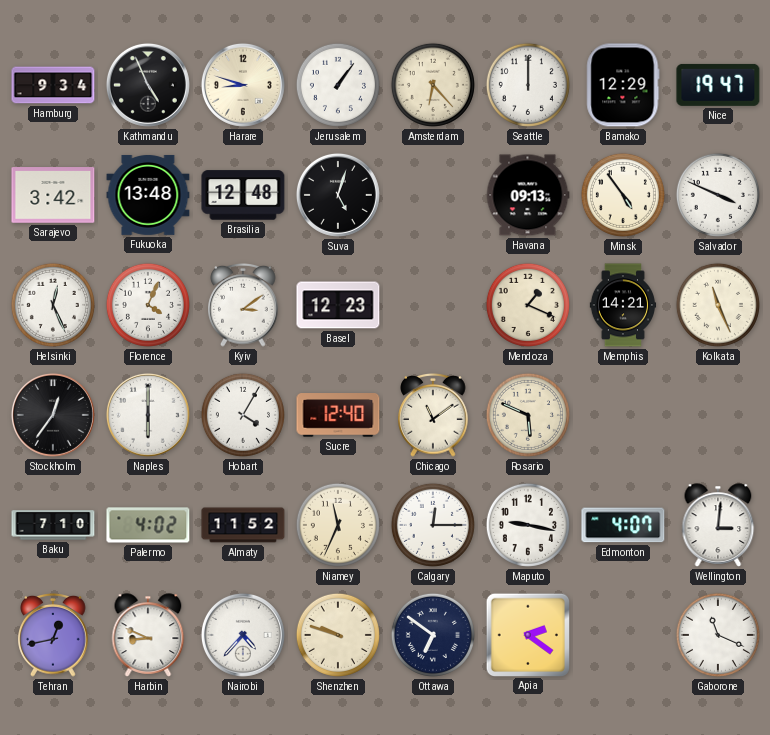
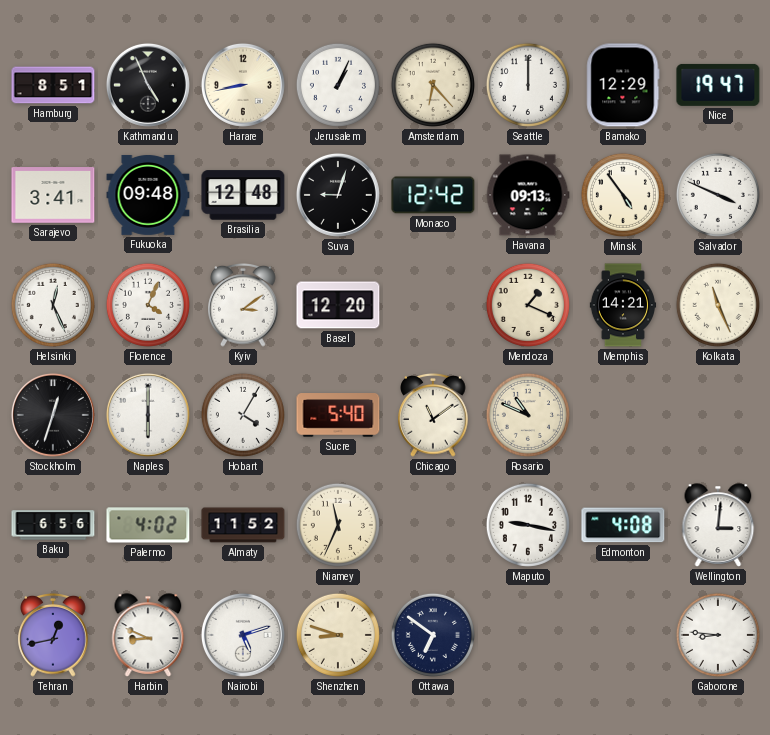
Hamburg: 9:34 -> 8:51 (53, 85)
Harare: 8:48 -> 8:43 (243, 85)
Jerusalem: 1:06 -> 1:04 (338, 85)
Sarajevo: 3:42 -> 3:41 (53, 195)
Fukuoka: 13:48 -> 09:48 (148, 195)
Suva: 5:03 -> 9:03 (338, 195)
Monaco: none -> 12:42 (433, 195)
Basel: 12:23 -> 12:20 (338, 305)
Stockholm: 12:36 -> 12:33 (53, 415)
Sucre: 12:40 -> 5:40 (338, 415)
Rosario: 5:49 -> 10:49 (528, 415)
Baku: 7:10 -> 6:56 (53, 525)
Calgary: 12:15 -> none (433, 525)
Edmonton: 4:07 -> 4:08 (623, 525)
Nairobi: 4:37 -> 5:12 (243, 635)
Shenzhen: 9:48 -> 8:48 (338, 635)
Apia: 2:21 -> none (527, 634)
Gaborone: 11:19 -> 8:46 (718, 635)
